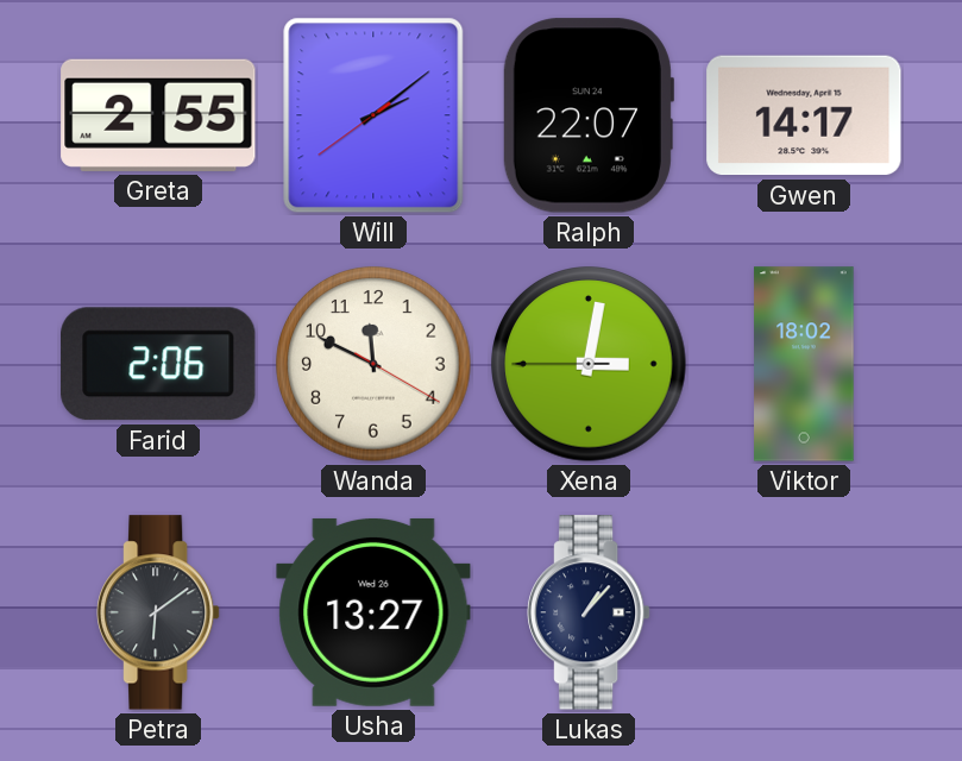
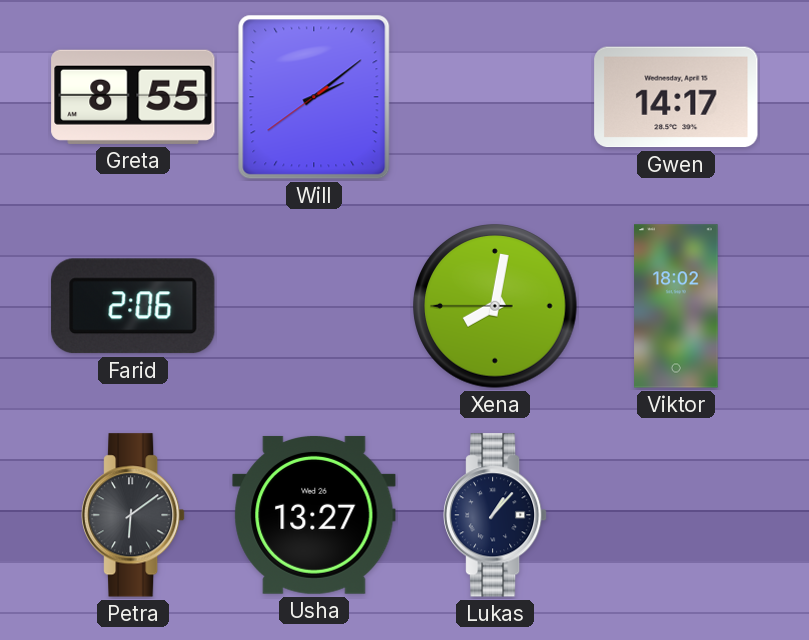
Greta: 2:55 -> 8:55 (133, 97)
Ralph: 22:07 -> none (587, 115)
Wanda: 11:49 -> none (373, 364)
Xena: 3:01 -> 8:01 (495, 306)
